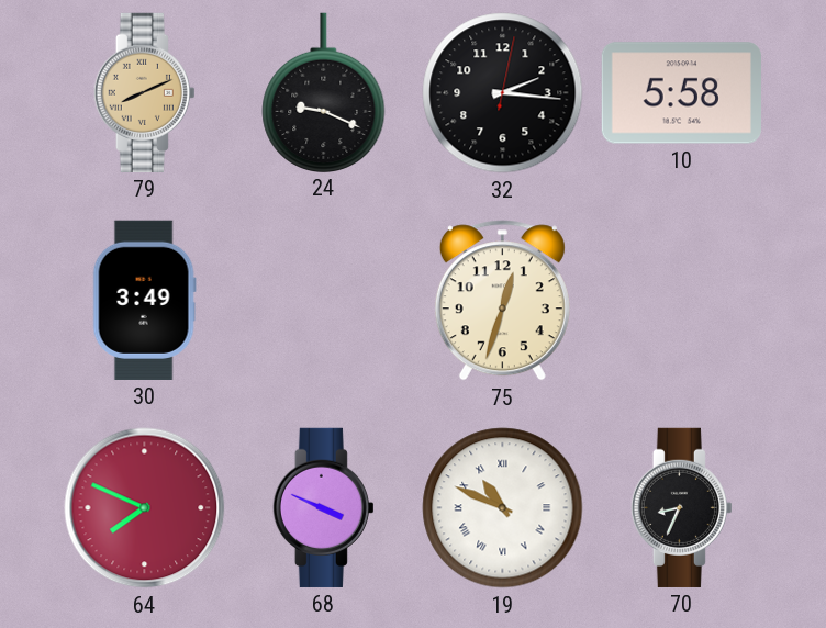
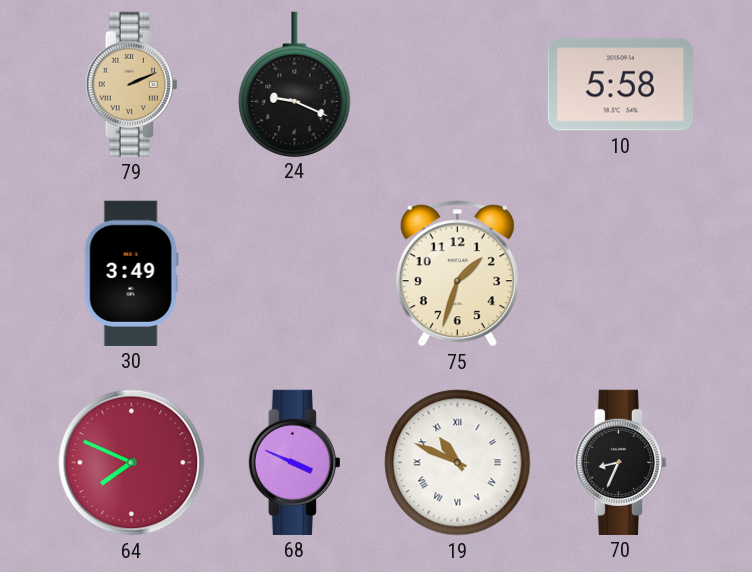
79: 8:11 -> 2:11 (131, 84)
32: 2:16 -> none (503, 93)
75: 12:33 -> 1:33 (457, 274)
